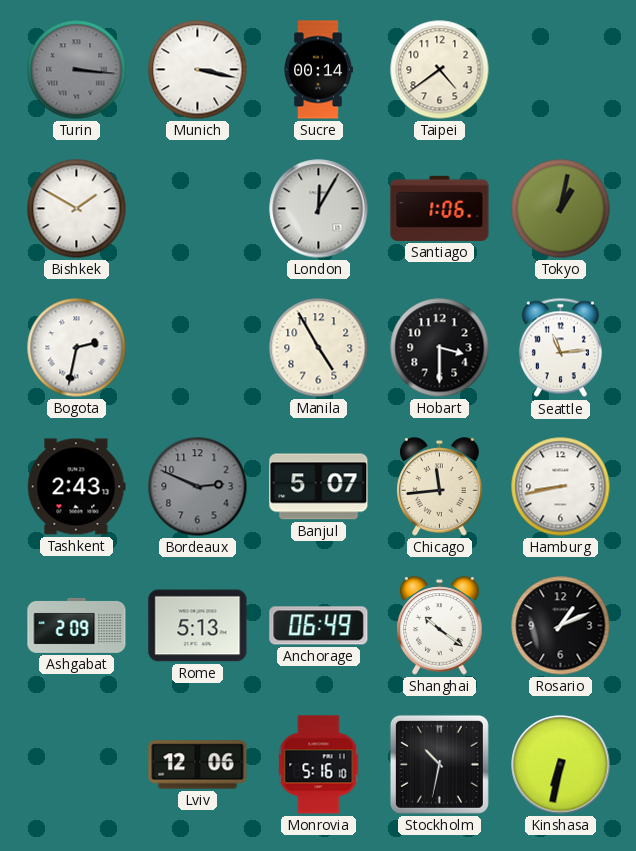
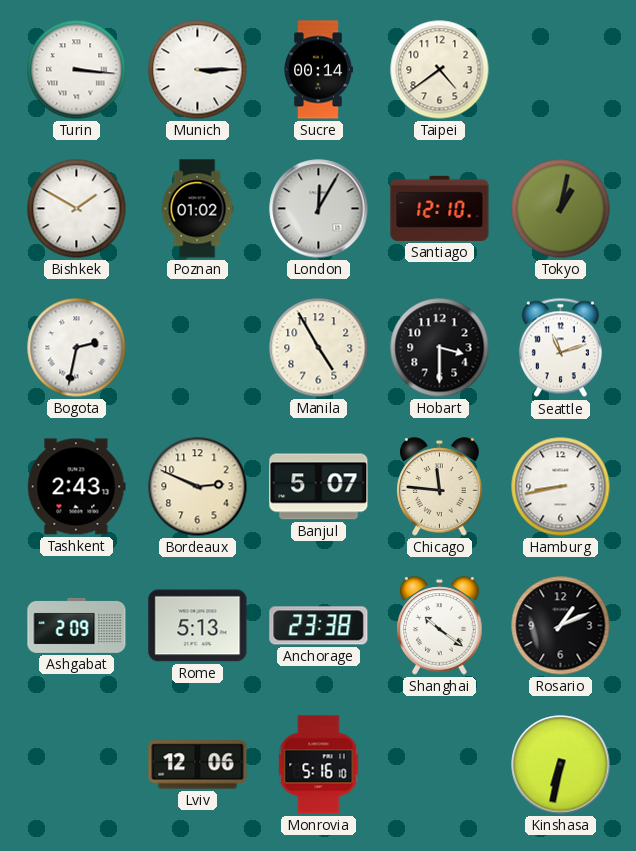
Turin dial: grey -> white (77, 70)
Munich: 3:17 -> 3:15 (198, 70)
Poznan: none -> 01:02 (197, 209)
Santiago: 1:06 -> 12:10 (440, 208)
Seattle: 11:14 -> 11:12 (560, 348)
Bordeaux dial: grey -> cream (198, 487)
Chicago: 11:44 -> 11:46 (440, 487)
Anchorage: 06:49 -> 23:38 (319, 626)
Stockholm: 10:32 -> none (439, 764)
